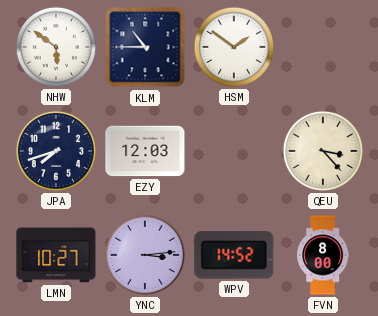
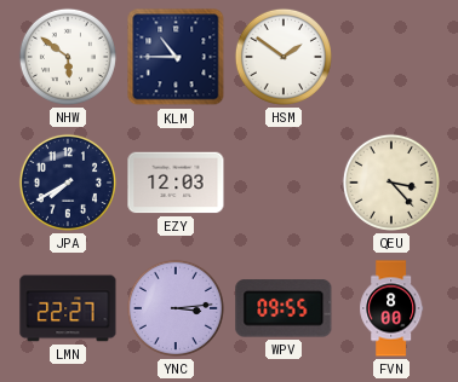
JPA: 7:42 -> 7:40 (68, 183)
LMN: 10:27 -> 22:27 (68, 308)
WPV: 14:52 -> 09:55 (284, 308)
